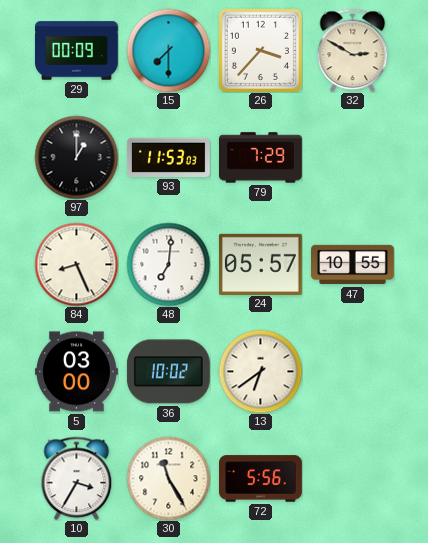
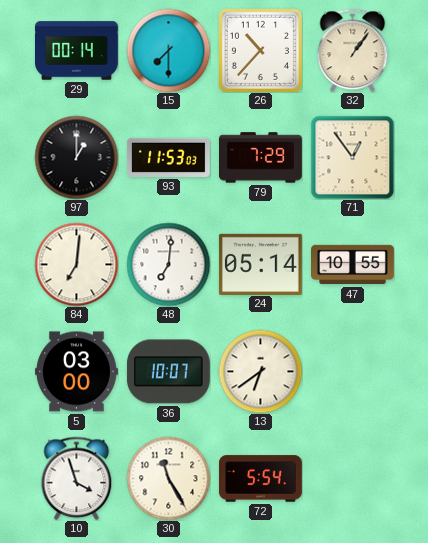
29: 00:09 -> 00:14 (77, 51)
26: 3:37 -> 10:37 (260, 50)
32: 2:50 -> 1:06 (353, 50)
71: none -> 12:54 (352, 157)
84: 8:26 -> 7:01 (76, 264)
24: 05:57 -> 05:14 (260, 264)
36: 10:02 -> 10:07 (168, 372)
10: 3:35 -> 3:57 (77, 478)
72: 5:56 -> 5:54 (261, 479)
